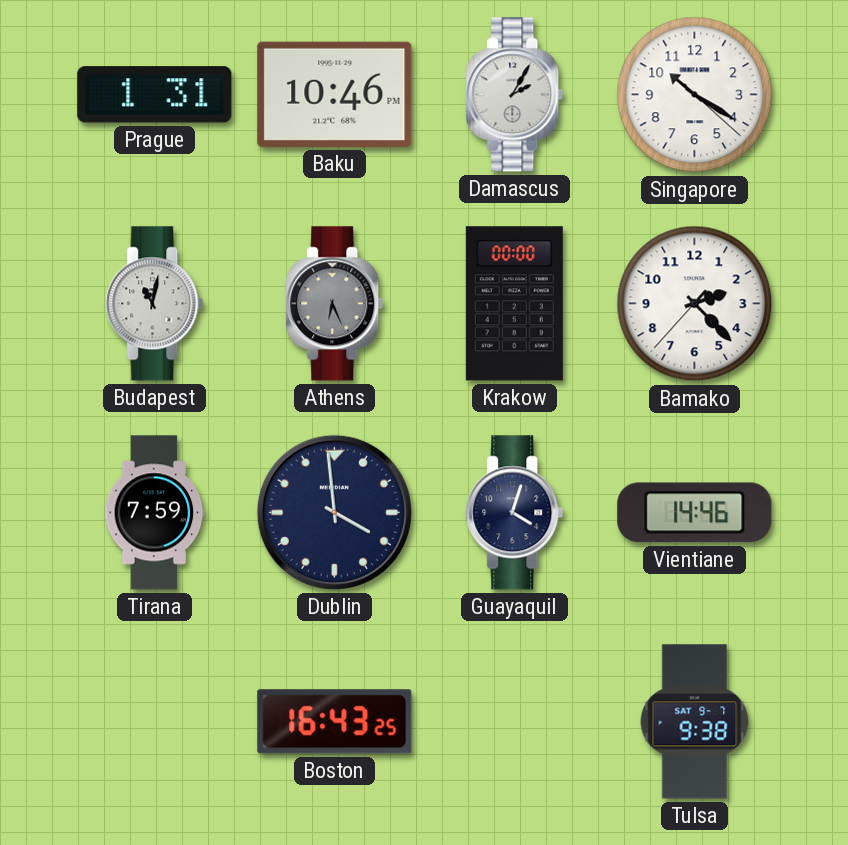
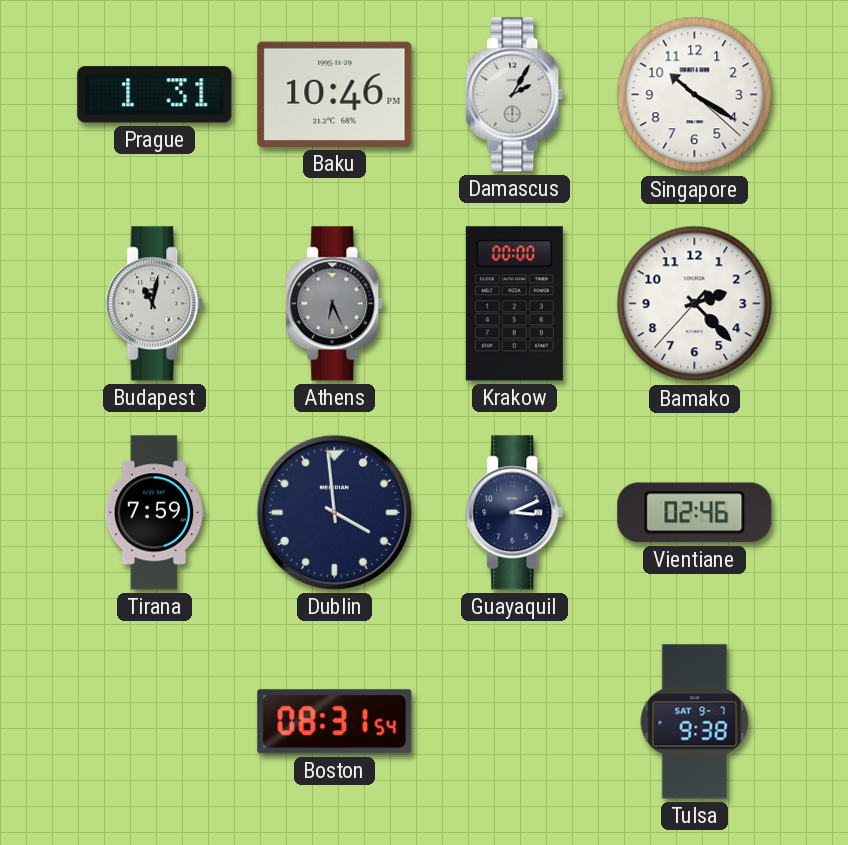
Guayaquil: 4:03 -> 3:11 (515, 513)
Vientiane: 14:46 -> 02:46 (695, 513)
Boston: 16:43 -> 08:31 (335, 722)
